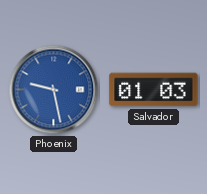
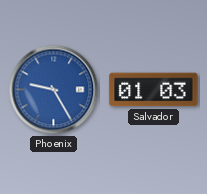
Phoenix: 9:28 -> 9:25 (54, 90)
